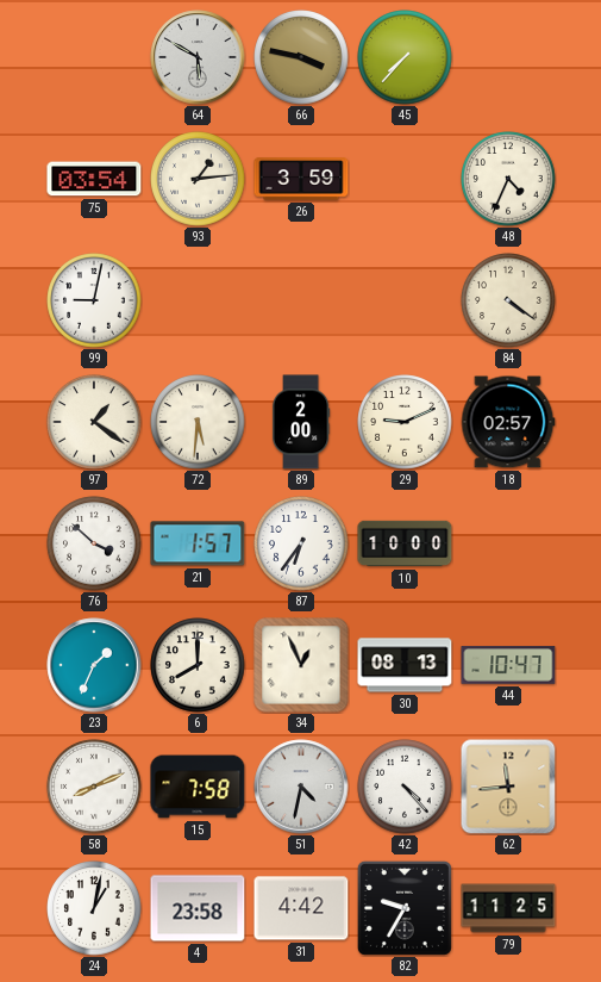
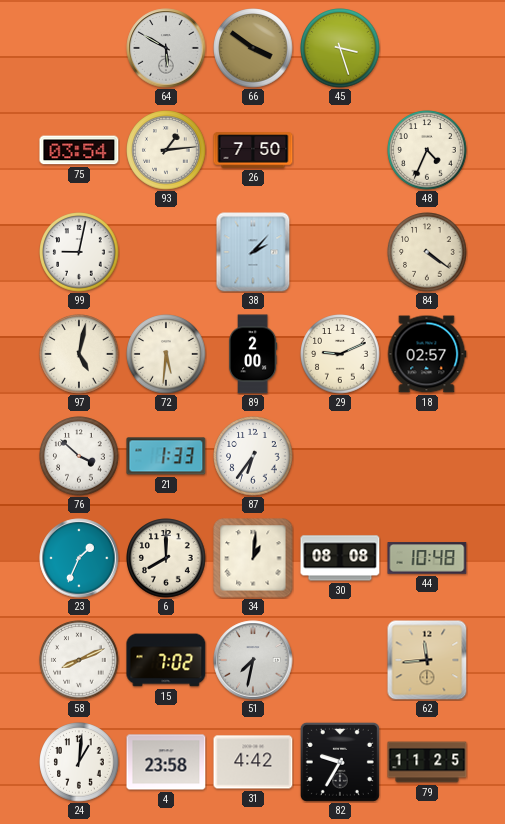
66: 3:47 -> 3:51 (253, 48)
45: 7:37 -> 3:27 (340, 48)
26: 3:59 -> 7:50 (253, 150)
38: none -> 2:07 (253, 252)
97: 1:21 -> 5:02 (79, 354)
21: 1:57 -> 1:33 (166, 456)
10: 10:00 -> none (405, 543)
34: 12:56 -> 1:01 (253, 558)
30: 08:13 -> 08:08 (340, 558)
44: 10:47 -> 10:48 (427, 558)
15: 7:58 -> 7:02 (166, 660)
51: 4:32 -> 7:32 (253, 660)
42: 4:23 -> none (405, 787)
24: 1:02 -> 1:01 (79, 762)
